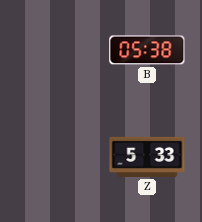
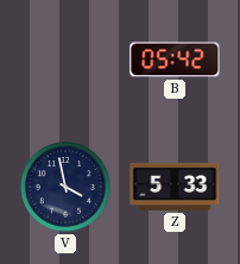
B: 05:38 -> 05:42 (175, 59)
V: none -> 3:58 (65, 187)
